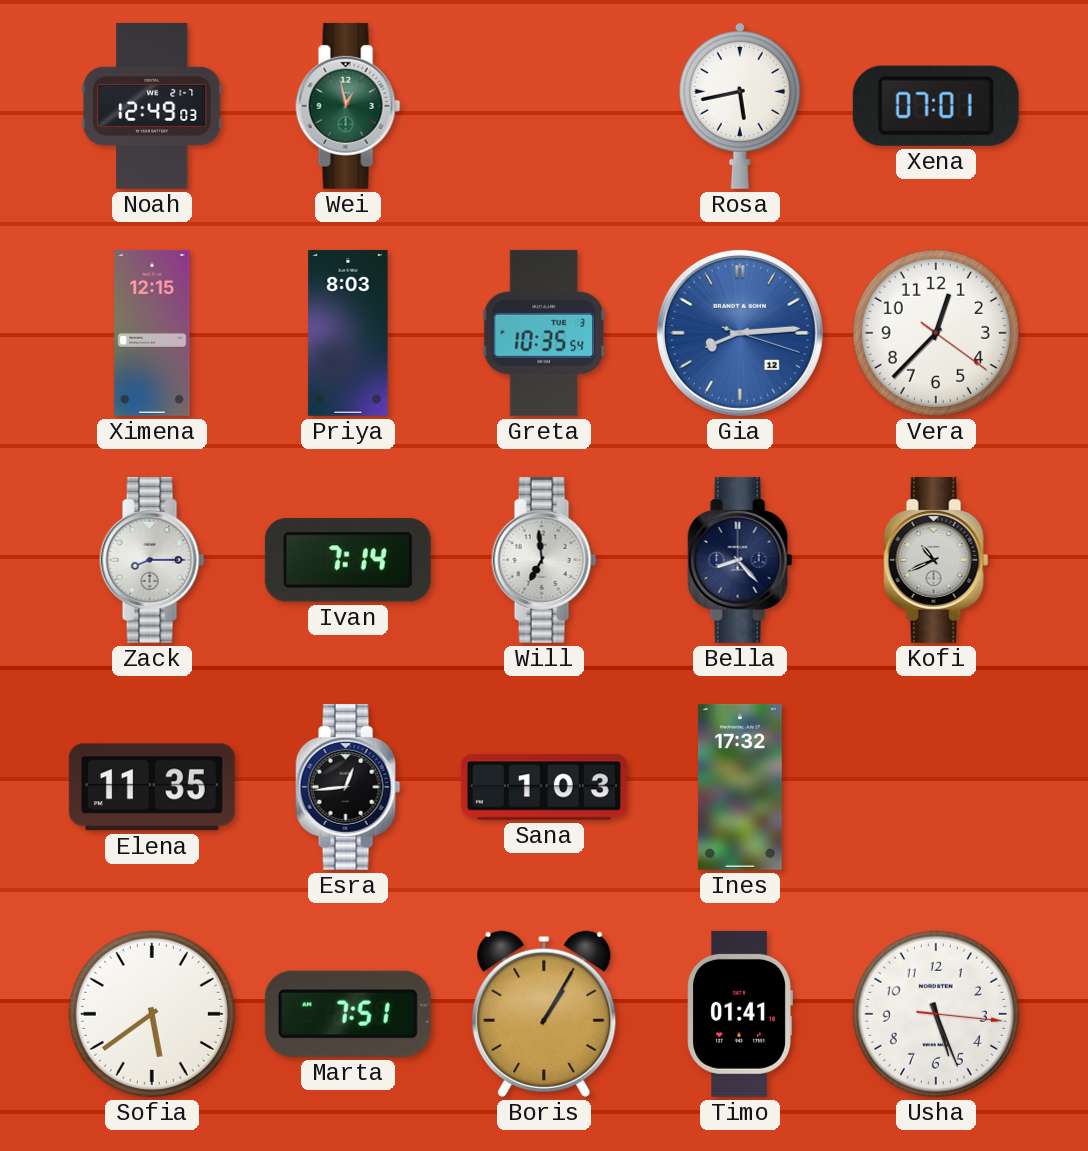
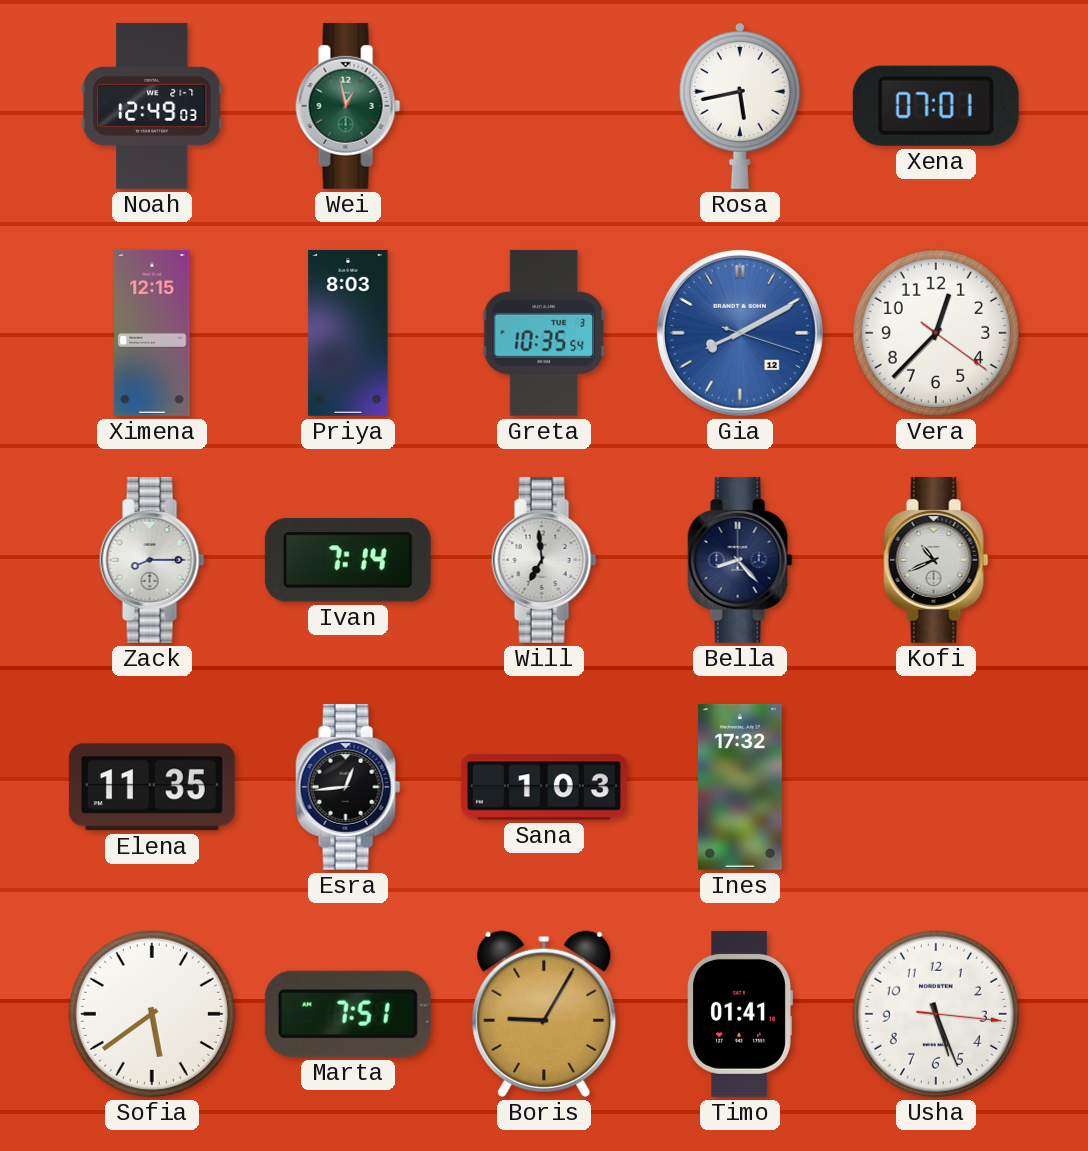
Gia: 8:14 -> 8:10 (740, 333)
Boris: 1:05 -> 9:05 (544, 1014)
